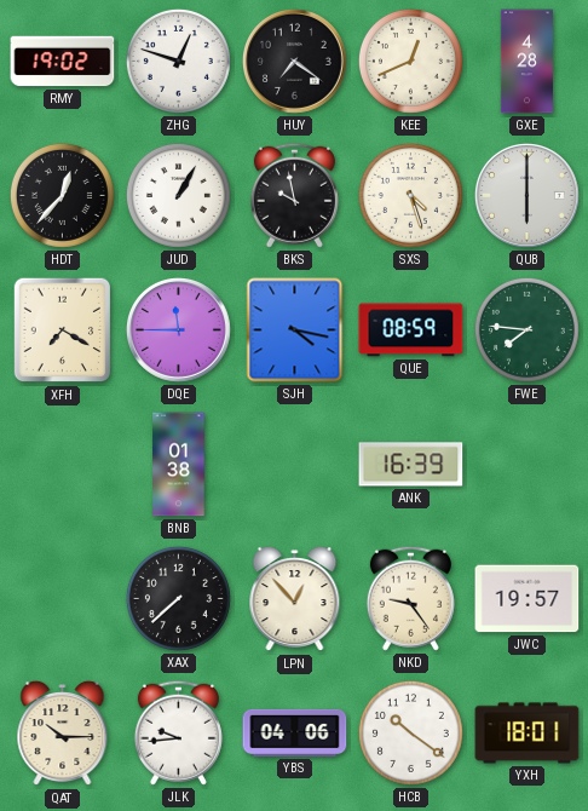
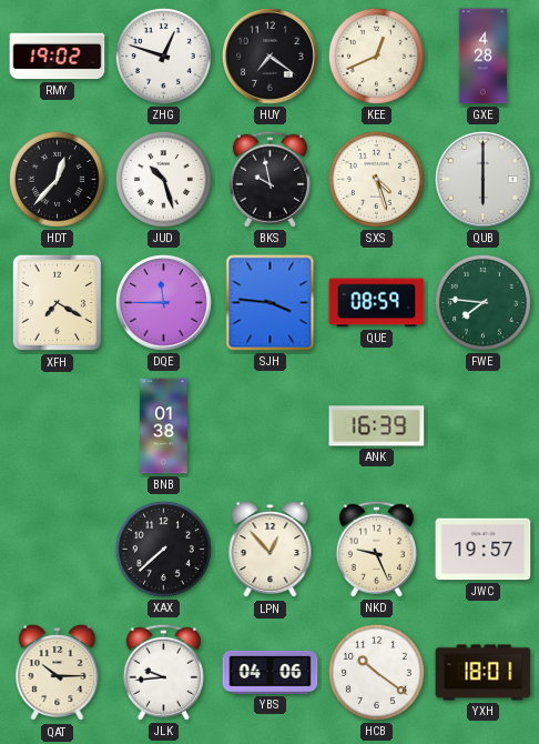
JUD: 1:05 -> 10:27 (163, 179)
SJH: 4:17 -> 3:46 (271, 303)
NKD: 9:24 -> 9:26 (376, 549)
